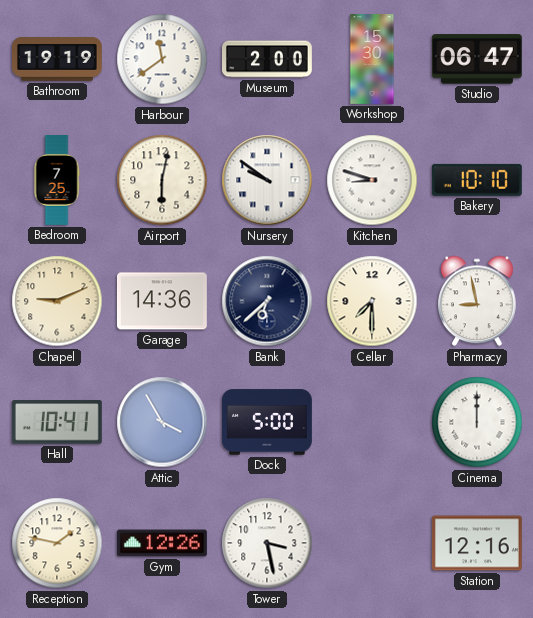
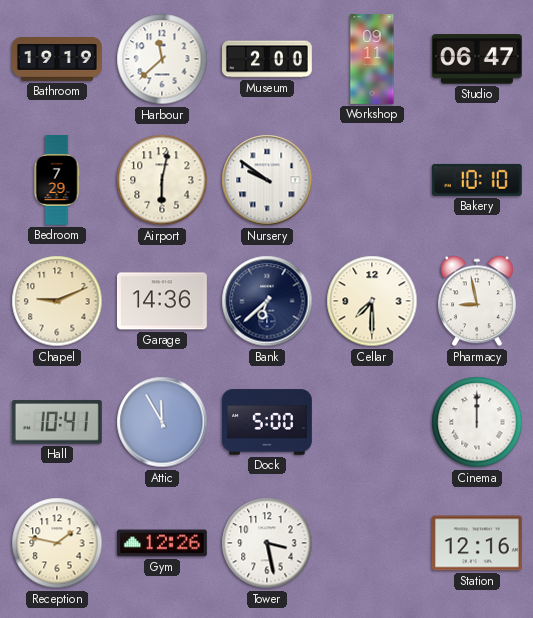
Harbour: 11:39 -> 11:38 (162, 59)
Workshop: 15:30 -> 09:11 (372, 60)
Bedroom: 7:25 -> 7:29 (57, 181)
Kitchen: 8:48 -> none (372, 180)
Attic: 3:55 -> 11:55 (162, 422)
